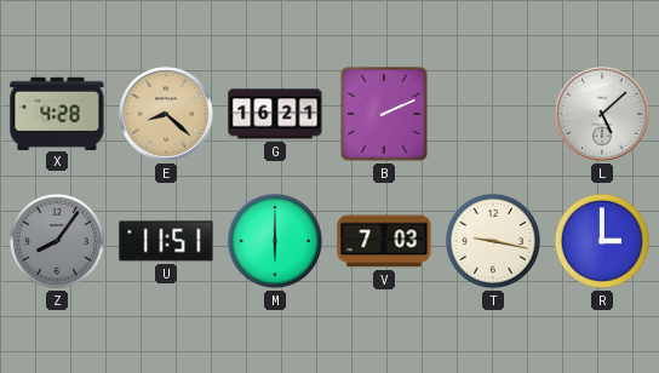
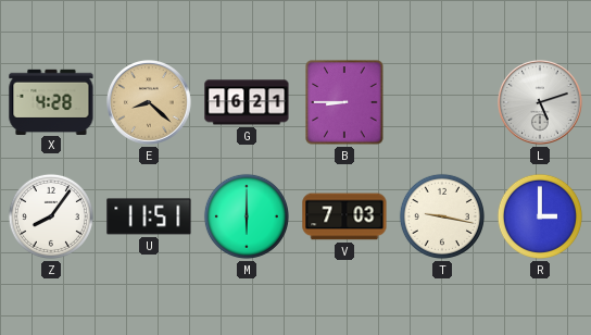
B: 2:11 -> 8:45 (344, 102)
L: 5:08 -> 5:12 (541, 103)
Z dial: grey -> white (51, 216)
